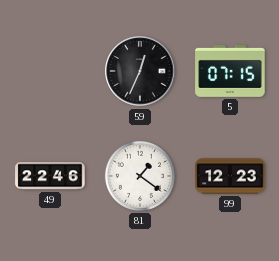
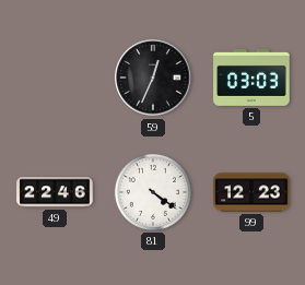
5: 07:15 -> 03:03 (251, 78)
81: 1:21 -> 4:21 (153, 192)
